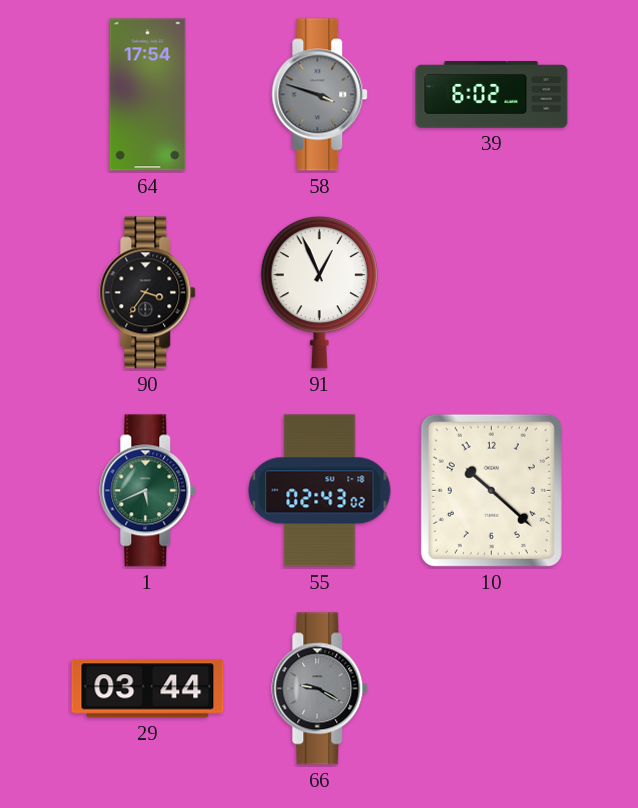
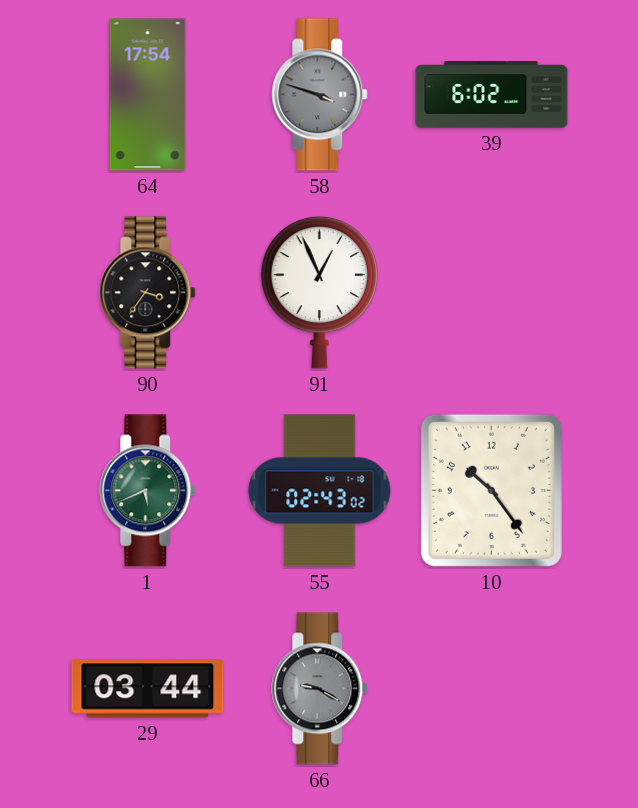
10: 10:22 -> 10:24 (491, 490)
